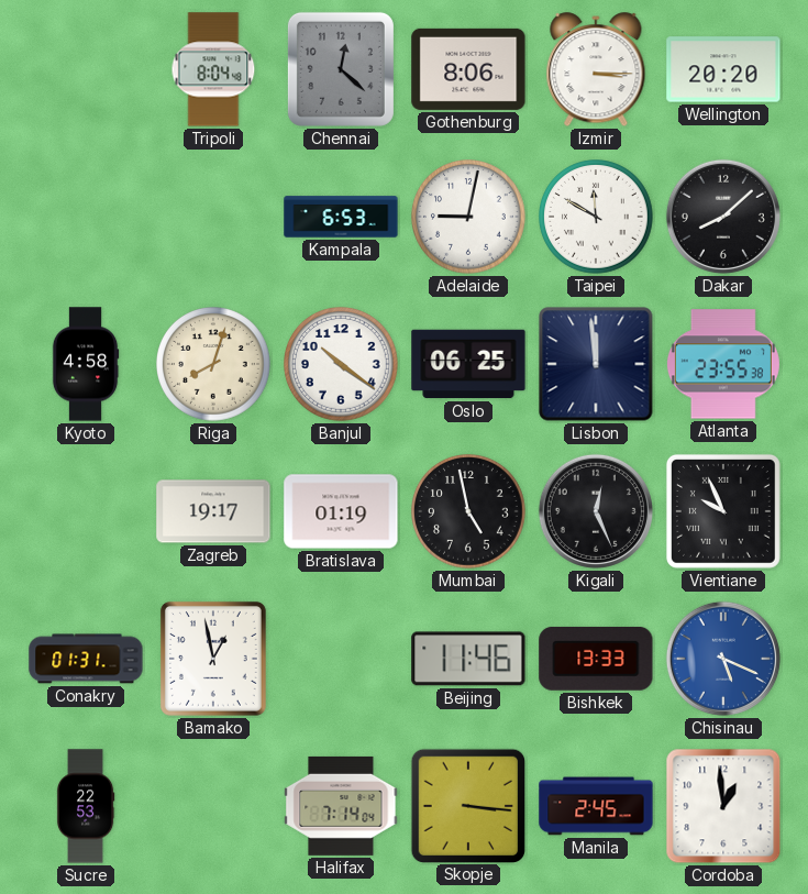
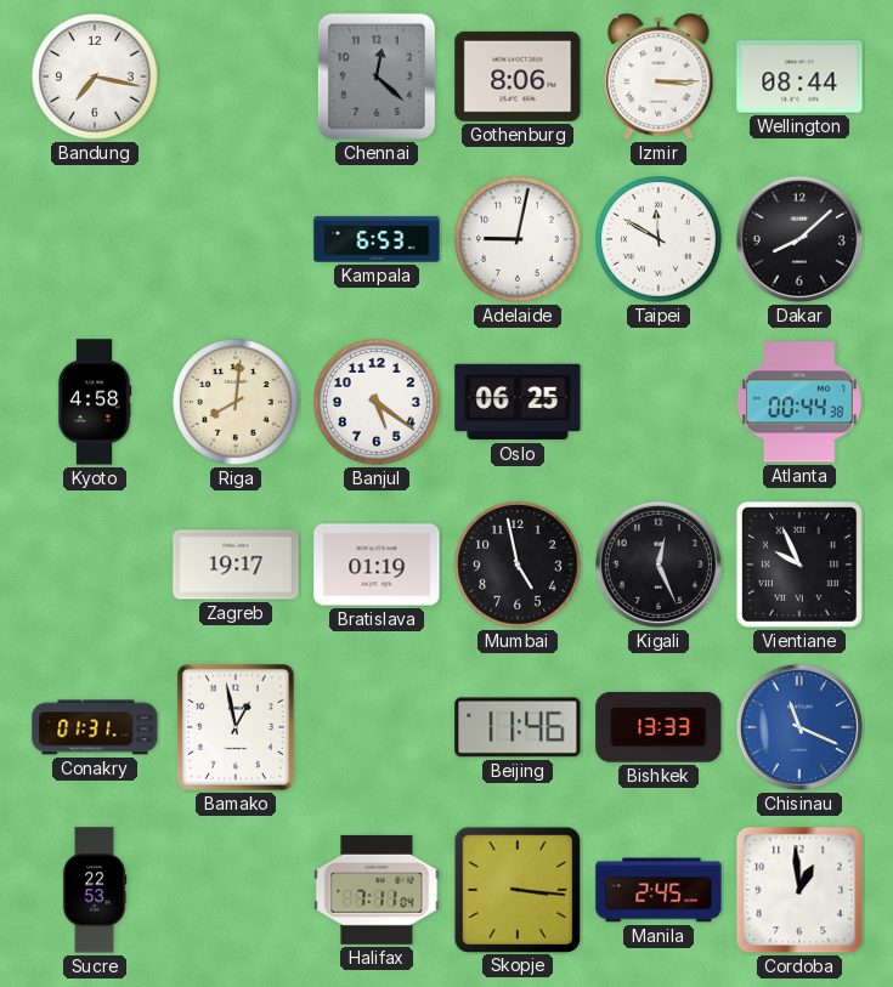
Bandung: none -> 7:17 (96, 78)
Tripoli: 8:04 -> none (213, 69)
Wellington: 20:20 -> 08:44 (799, 76)
Riga: 8:03 -> 8:01 (237, 403)
Banjul: 10:21 -> 5:21 (378, 403)
Lisbon: 11:59 -> none (596, 364)
Atlanta: 23:55 -> 00:44 (799, 402)
Chisinau: 5:19 -> 11:19 (799, 727)
Halifax: 7:14 -> 7:11 (377, 890)
